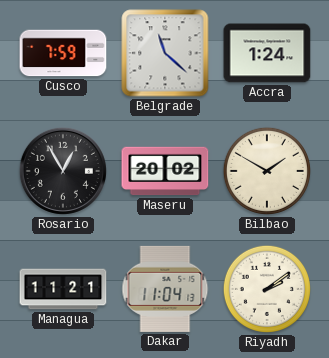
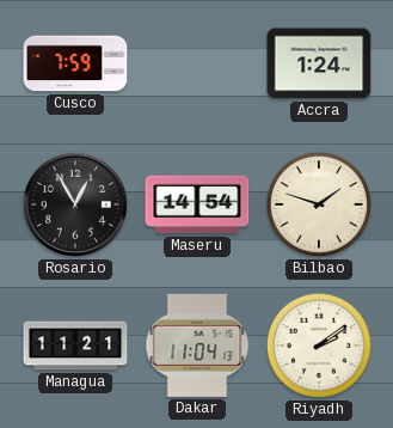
Belgrade: 11:22 -> none (165, 53)
Maseru: 20:02 -> 14:54 (197, 204)
Bilbao: 1:50 -> 1:48 (319, 204)
